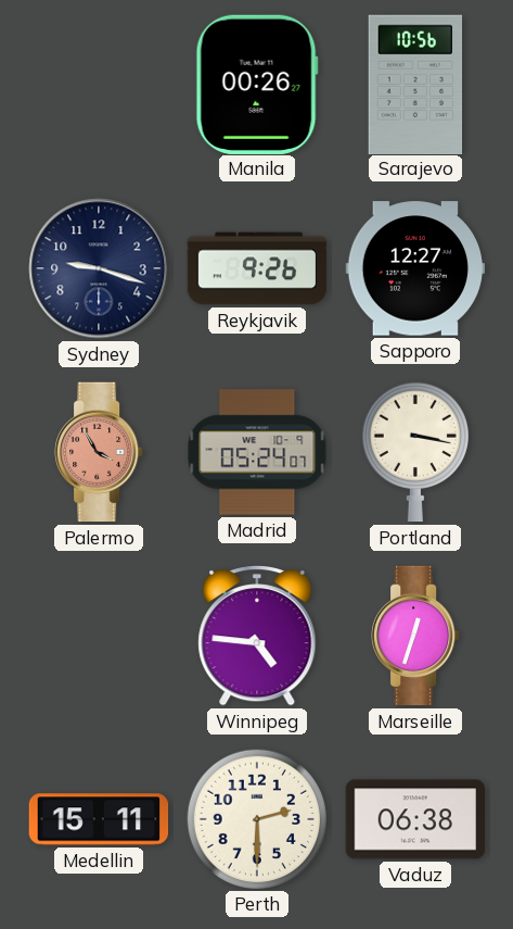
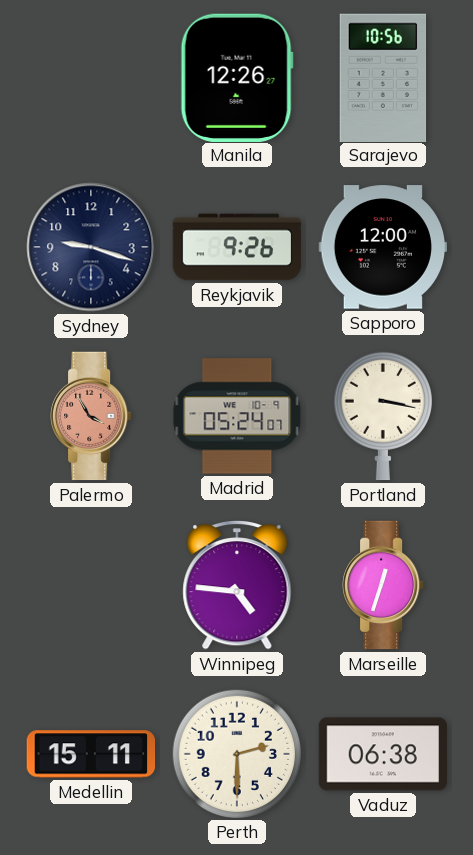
Manila: 00:26 -> 12:26 (237, 77)
Sapporo: 12:27 -> 12:00 (382, 247)
